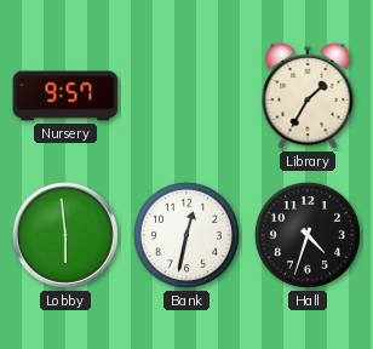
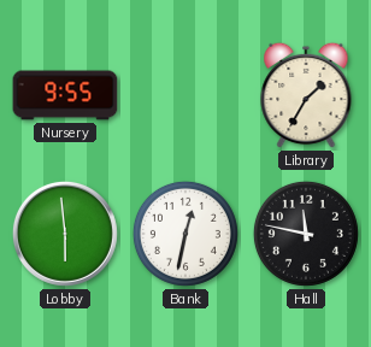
Nursery: 9:57 -> 9:55 (65, 95)
Hall: 4:33 -> 11:47 (306, 234)
